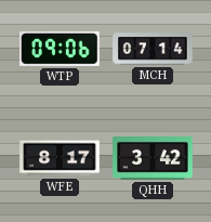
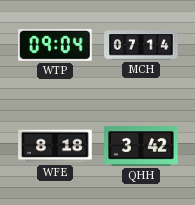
WTP: 09:06 -> 09:04 (55, 45)
WFE: 8:17 -> 8:18 (55, 146)
